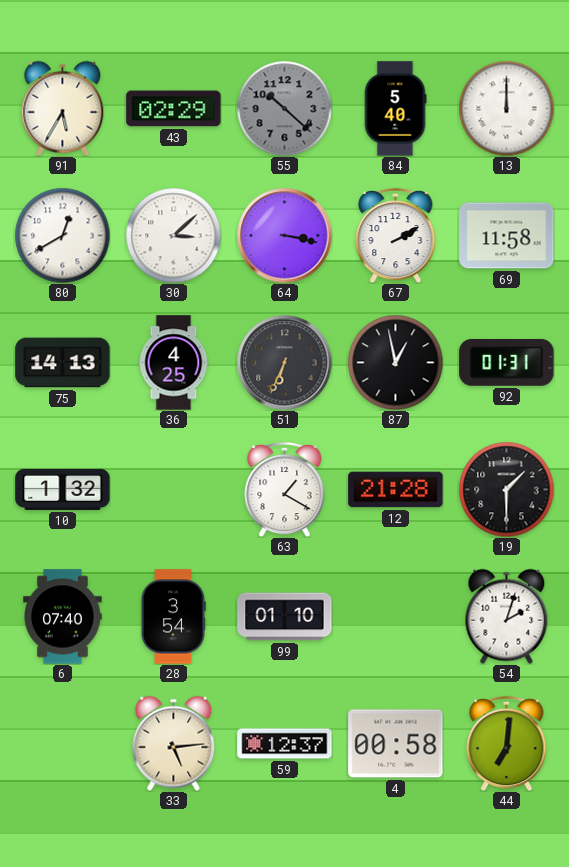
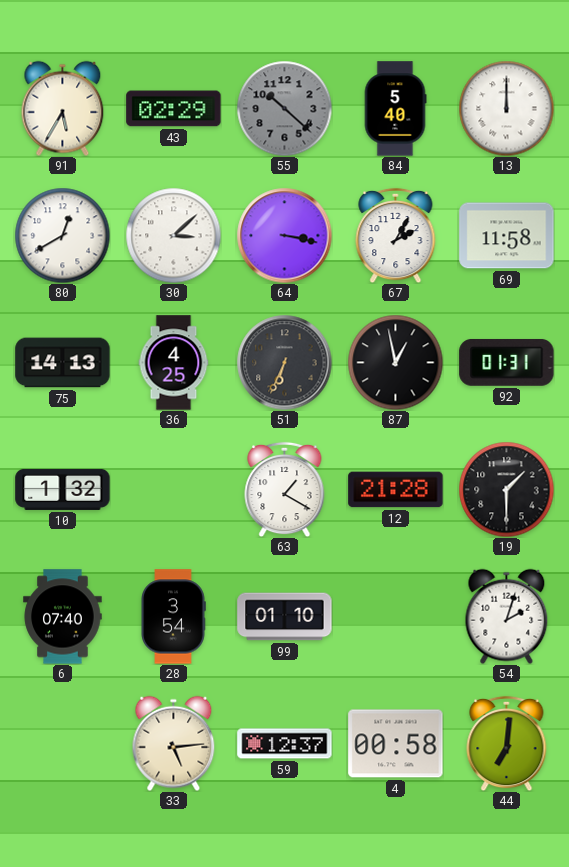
67: 2:10 -> 2:05 (396, 235)
